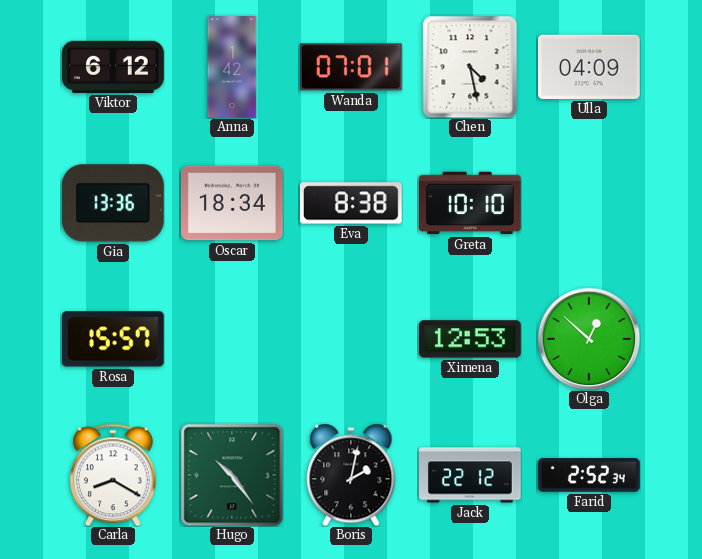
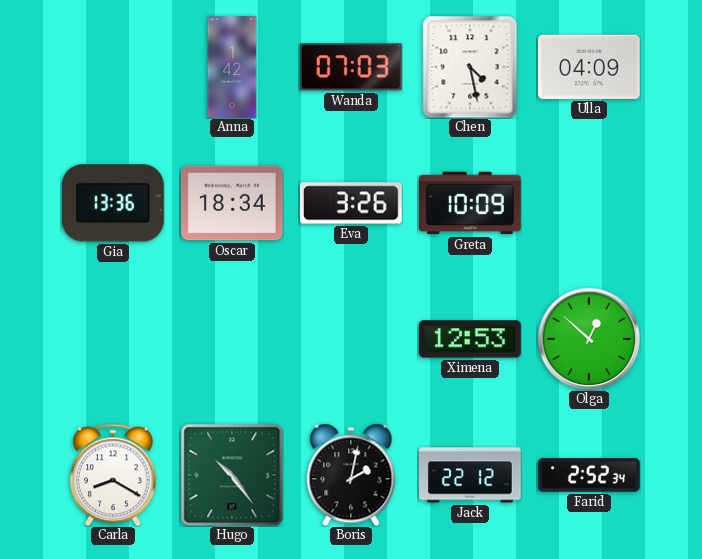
Viktor: 6:12 -> none (114, 67)
Wanda: 07:01 -> 07:03 (351, 67)
Eva: 8:38 -> 3:26 (351, 203)
Greta: 10:10 -> 10:09 (471, 203)
Rosa: 15:57 -> none (113, 339)
